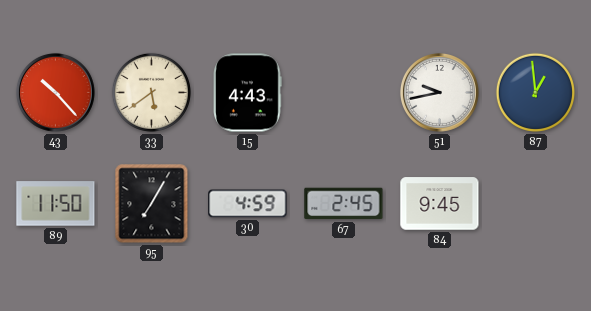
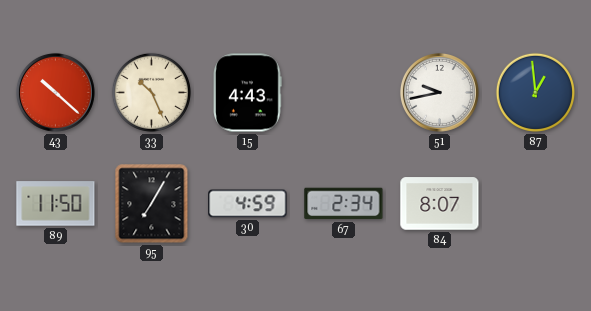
43: 10:23 -> 10:22 (55, 92)
33: 5:39 -> 10:26 (151, 92)
67: 2:45 -> 2:34 (344, 204)
84: 9:45 -> 8:07 (440, 204)
